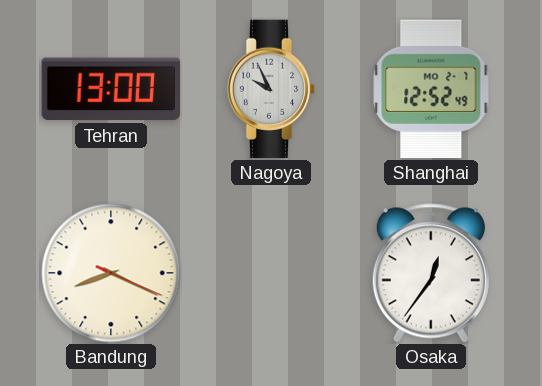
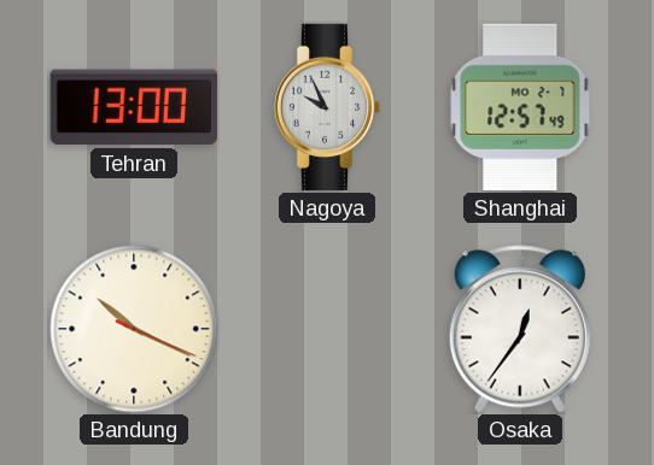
Shanghai: 12:52 -> 12:57 (520, 107)
Bandung: 8:19 -> 10:19 (134, 329)
